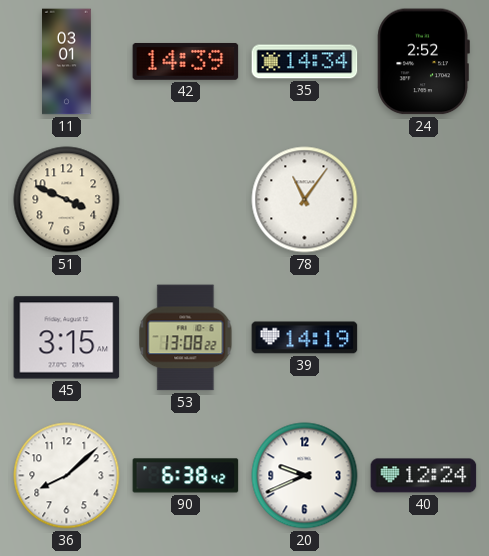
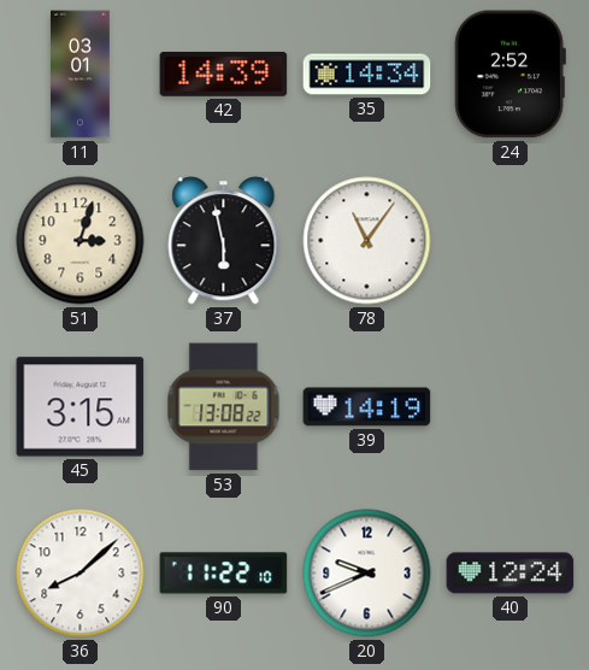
51: 3:49 -> 3:03 (81, 241)
37: none -> 5:58 (224, 241)
90: 6:38 -> 11:22 (224, 574)
